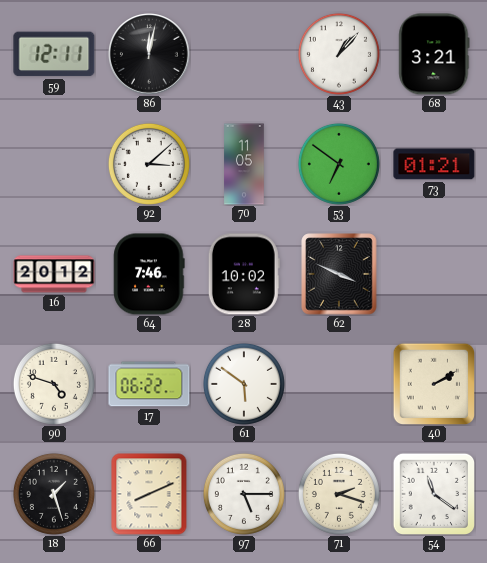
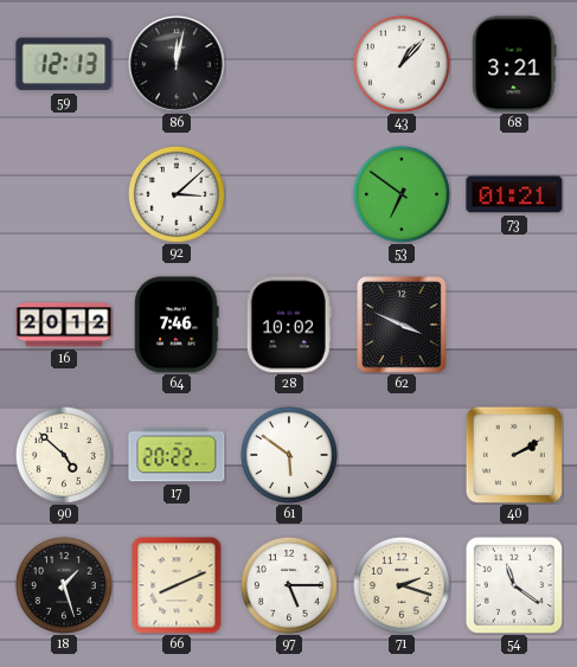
59: 12:11 -> 12:13 (64, 64)
70: 11:05 -> none (244, 164)
90: 4:48 -> 4:52 (64, 455)
17: 06:22 -> 20:22 (177, 455)
